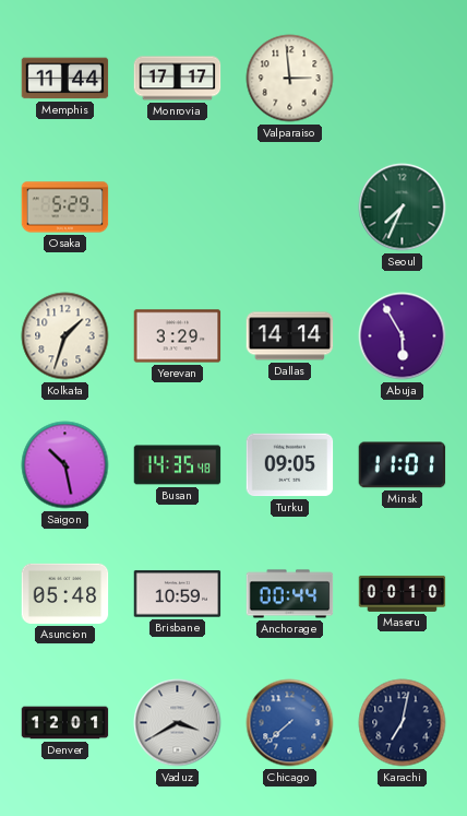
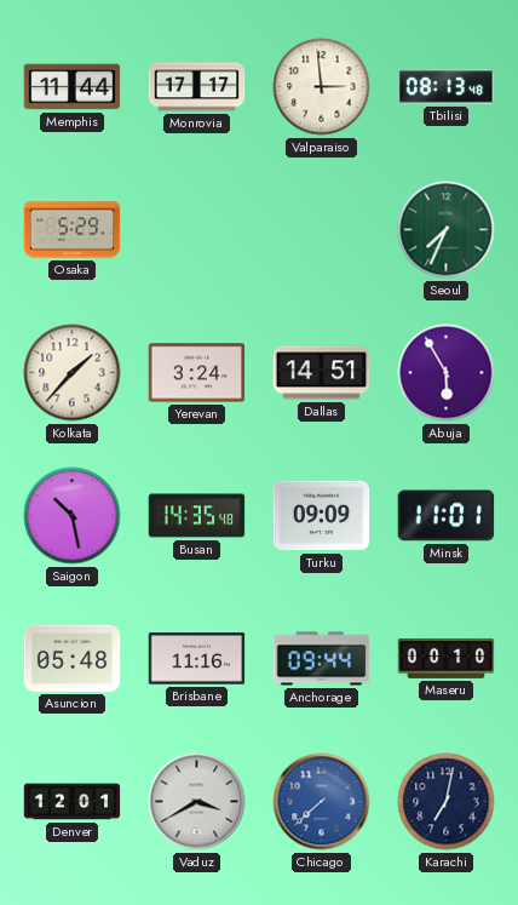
Tbilisi: none -> 08:13 (447, 87)
Kolkata: 1:33 -> 1:37 (73, 373)
Yerevan: 3:29 -> 3:24 (197, 373)
Dallas: 14:14 -> 14:51 (322, 373)
Turku: 09:05 -> 09:09 (322, 516)
Brisbane: 10:59 -> 11:16 (197, 659)
Anchorage: 00:44 -> 09:44 (322, 659)
